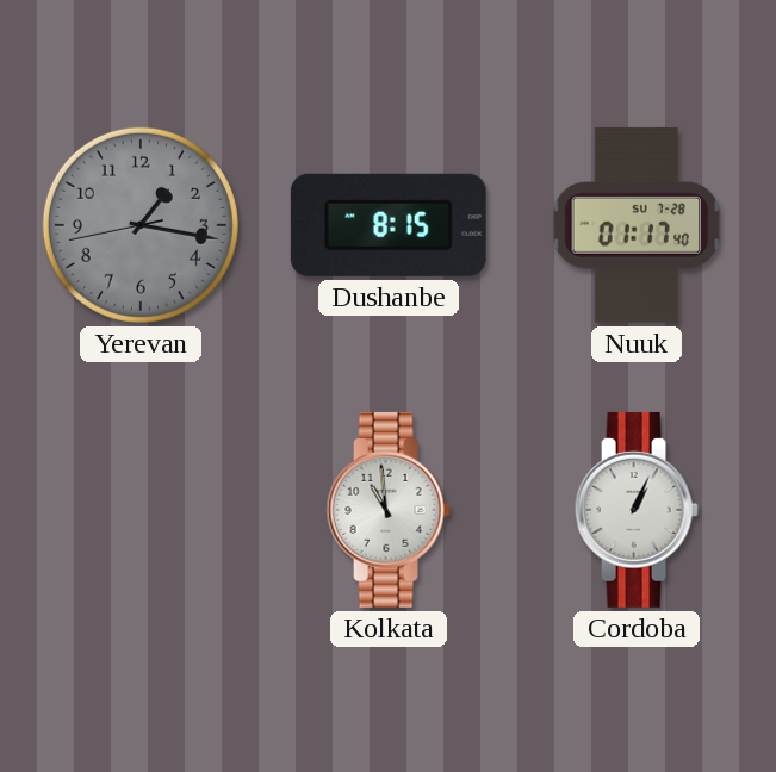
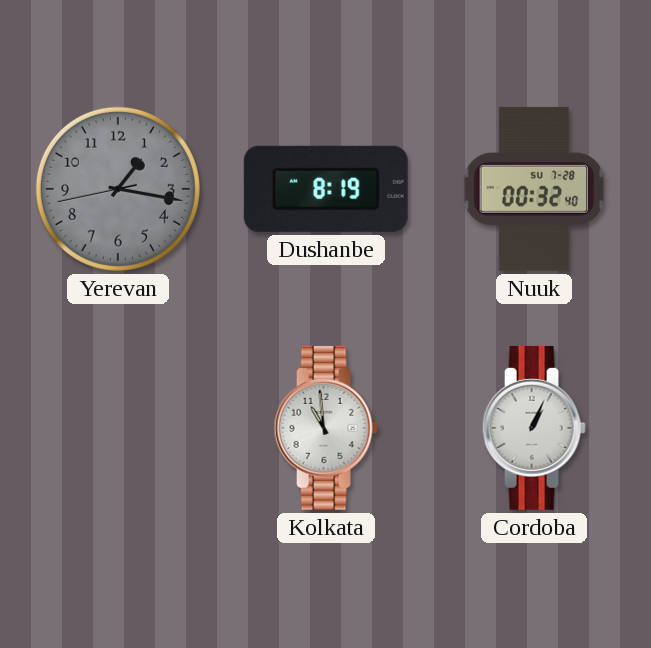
Dushanbe: 8:15 -> 8:19 (326, 189)
Nuuk: 01:17 -> 00:32 (534, 189)
